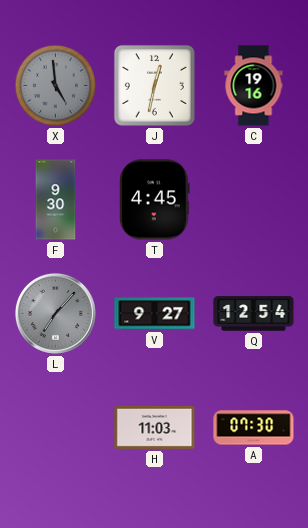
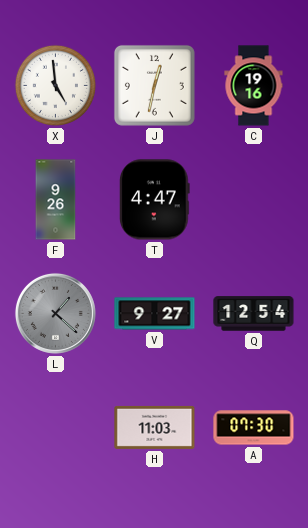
X dial: grey -> white (55, 85)
F: 9:30 -> 9:26 (56, 200)
T: 4:45 -> 4:47 (155, 200)
L: 7:07 -> 1:22 (55, 313)
